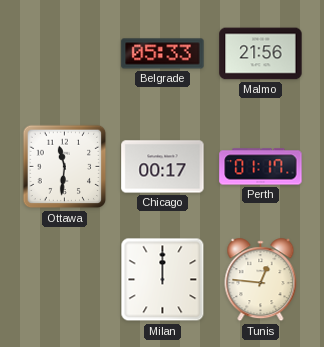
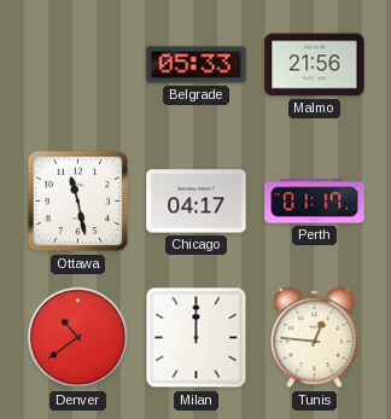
Ottawa: 11:31 -> 11:28 (78, 202)
Chicago: 00:17 -> 04:17 (197, 202)
Denver: none -> 10:39 (78, 338)
